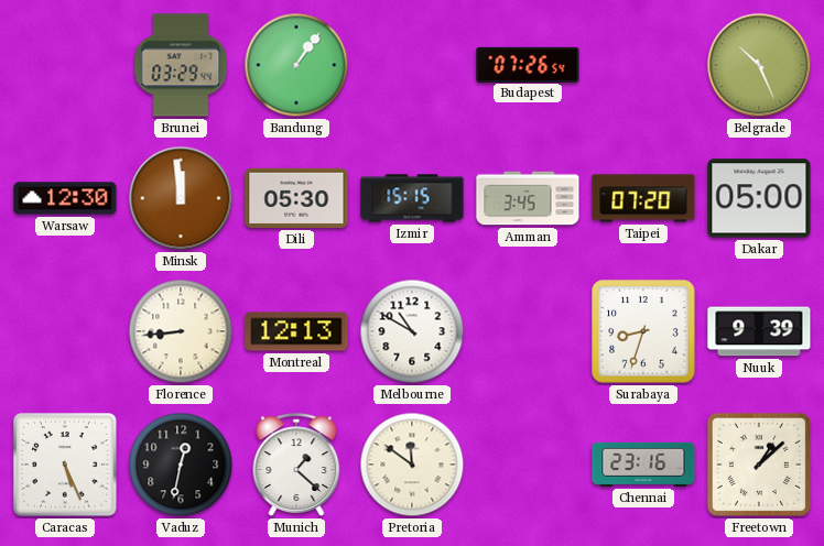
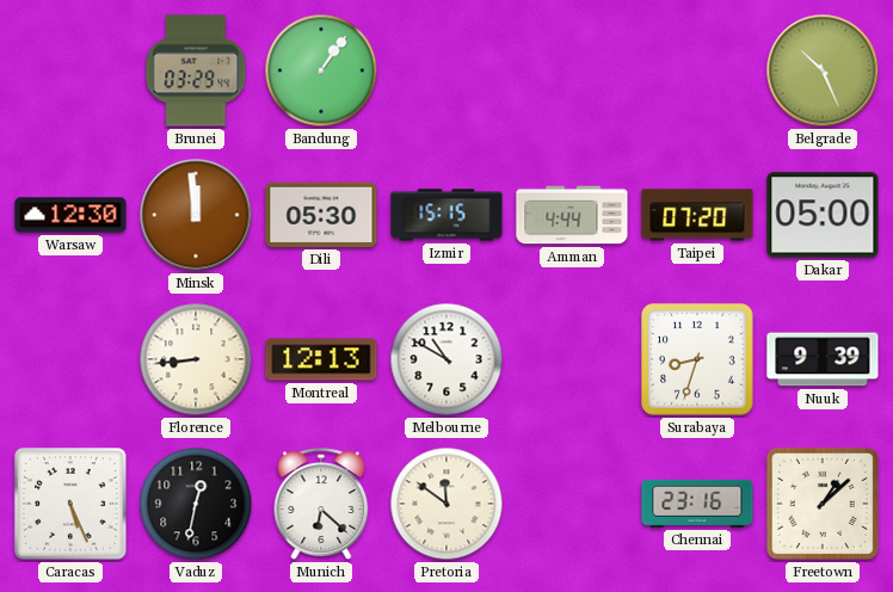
Budapest: 07:26 -> none (528, 64)
Amman: 3:45 -> 4:44 (572, 215)
Munich: 1:22 -> 6:22 (321, 504)
